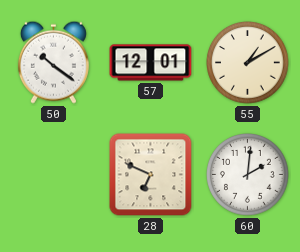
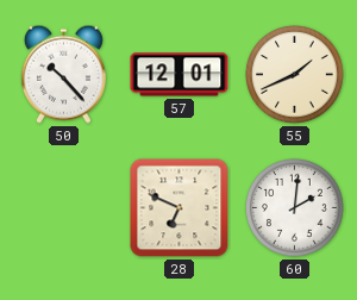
50: 10:21 -> 10:23 (63, 74)
55: 1:10 -> 1:41 (295, 75)
